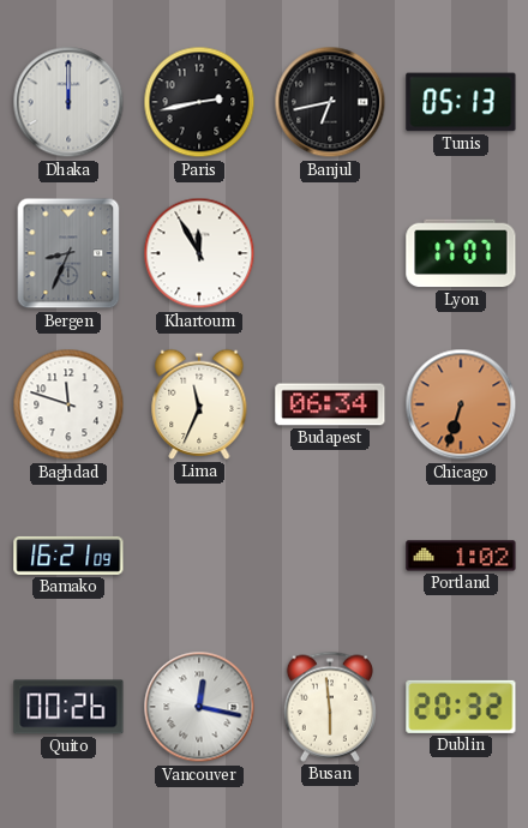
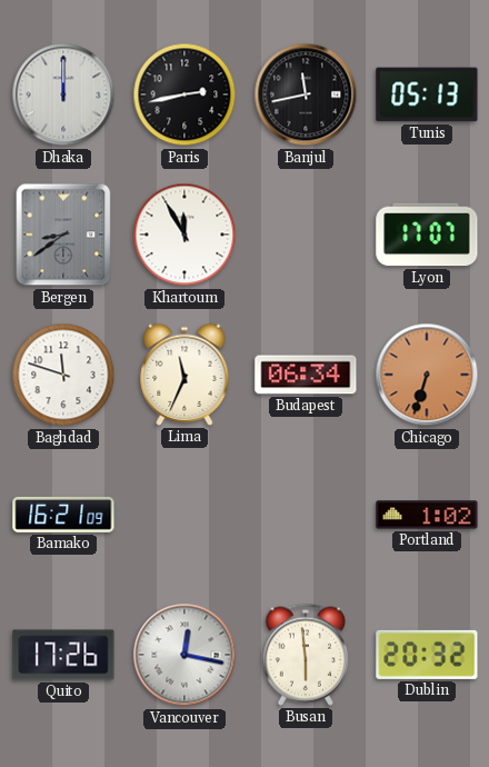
Banjul: 6:43 -> 11:43 (306, 94)
Bergen: 8:34 -> 8:39 (63, 235)
Quito: 00:26 -> 17:26 (63, 655)
